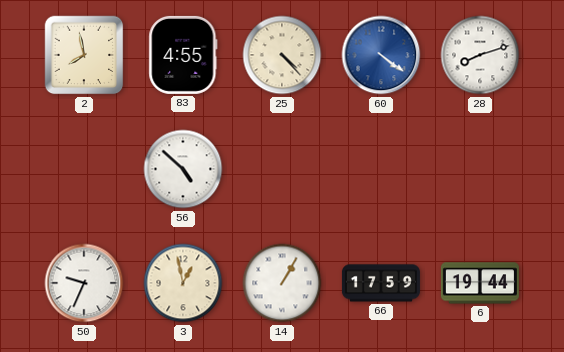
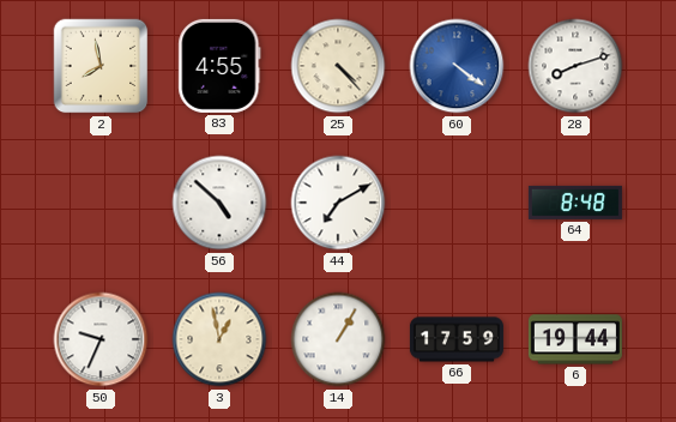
44: none -> 7:10 (338, 203)
64: none -> 8:48 (575, 203)
